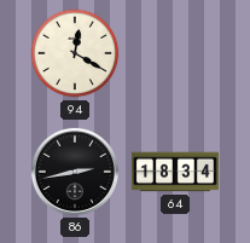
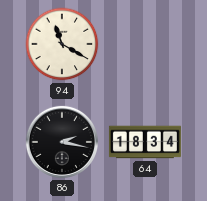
94: 12:20 -> 11:20 (62, 44)
86: 2:43 -> 2:17 (62, 142)
